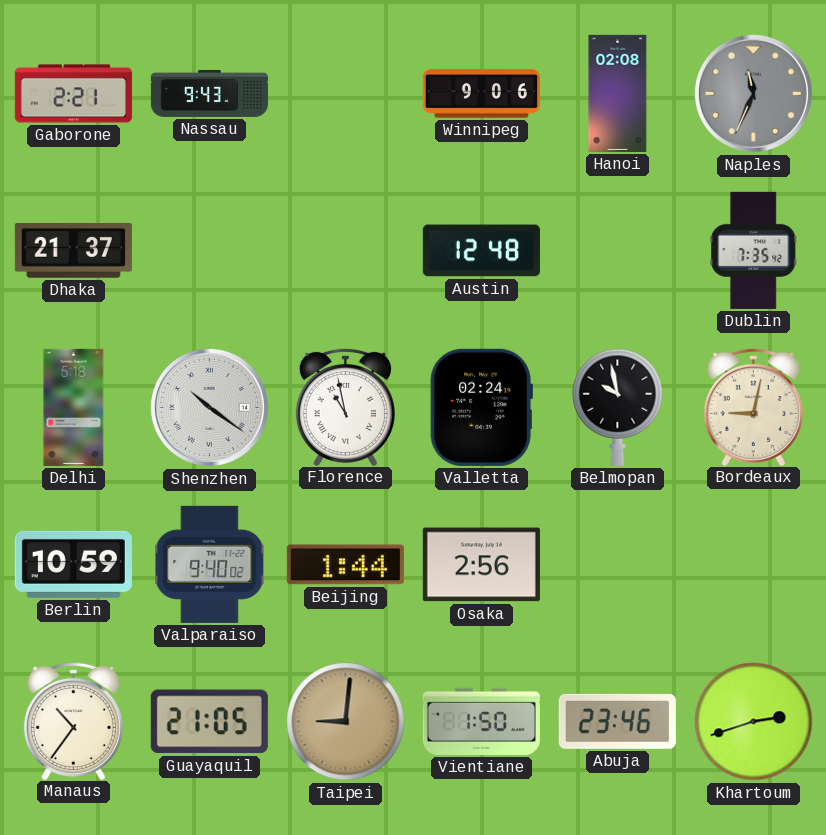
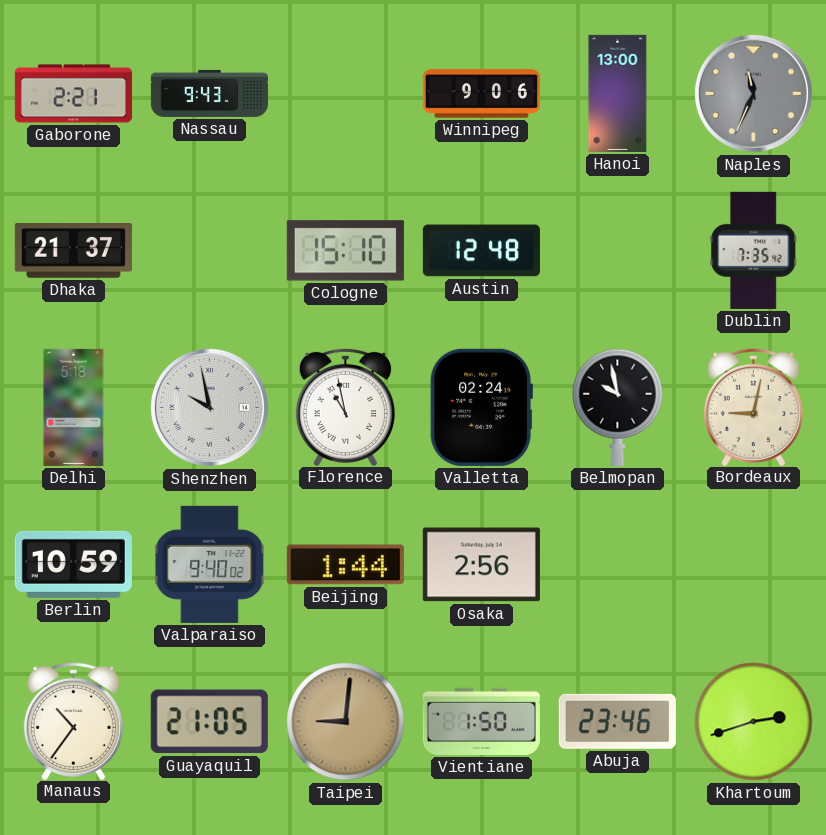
Hanoi: 02:08 -> 13:00 (618, 93)
Cologne: none -> 15:10 (345, 251)
Shenzhen: 10:21 -> 9:58 (209, 407)
